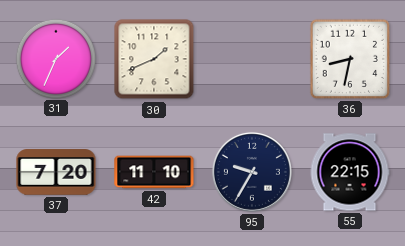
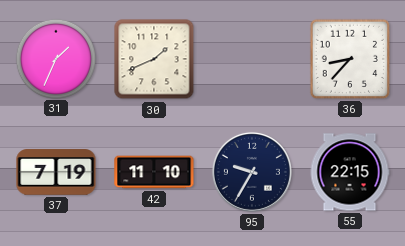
36: 8:32 -> 8:37 (350, 59)
37: 7:20 -> 7:19 (56, 172)
